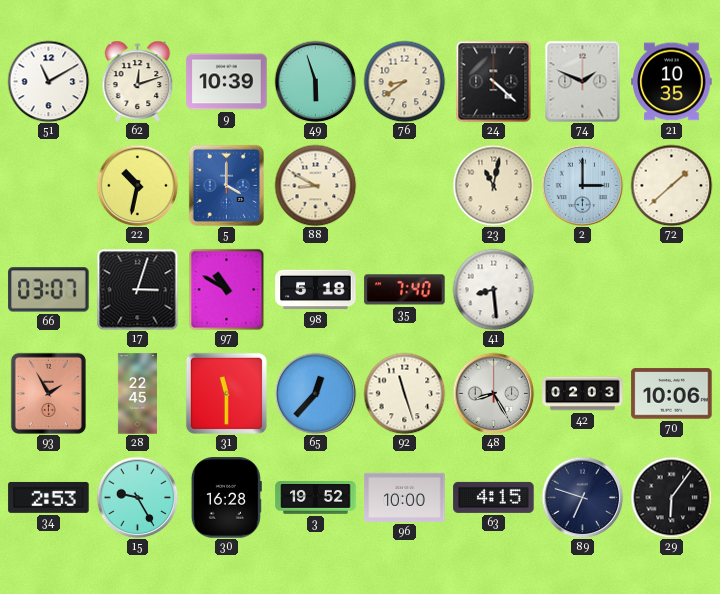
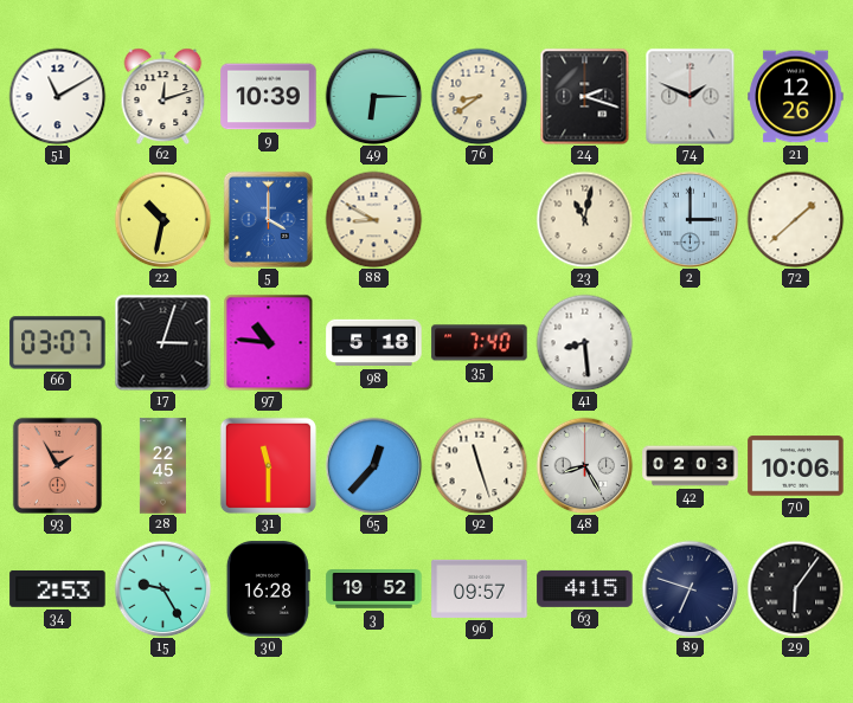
49: 5:57 -> 6:15 (373, 96)
24: 4:22 -> 2:18 (585, 96)
21: 10:35 -> 12:26 (796, 97)
97: 10:50 -> 10:46 (269, 342)
96: 10:00 -> 09:57 (480, 588)
